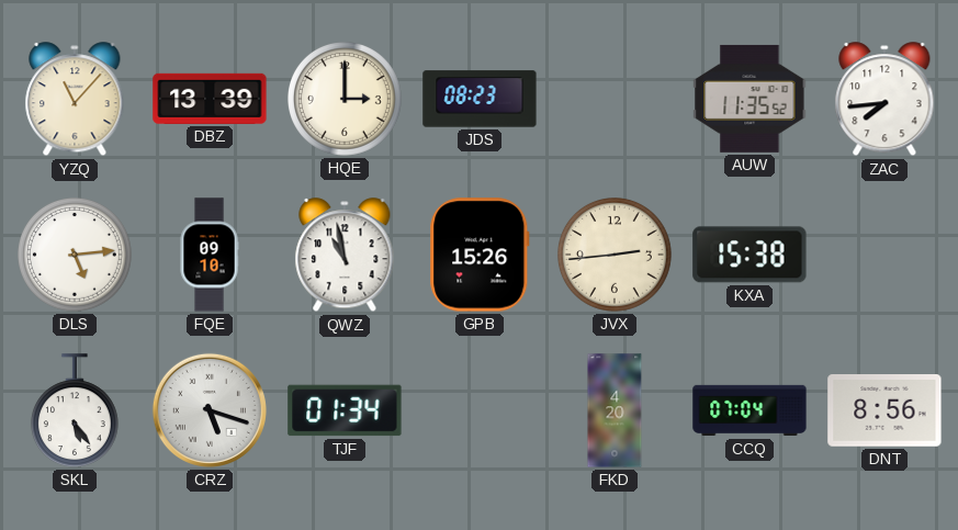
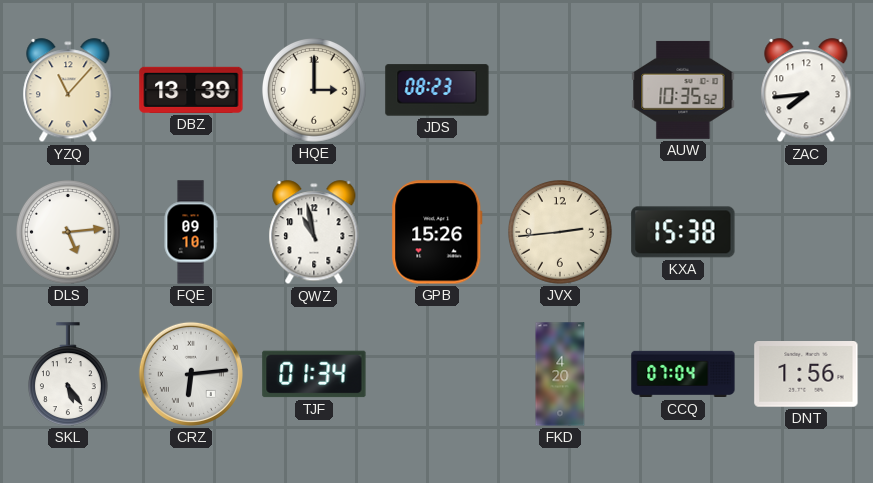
AUW: 11:35 -> 10:35 (683, 90)
CRZ: 5:18 -> 6:14 (191, 374)
DNT: 8:56 -> 1:56 (806, 375)
